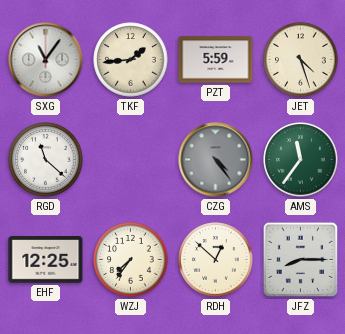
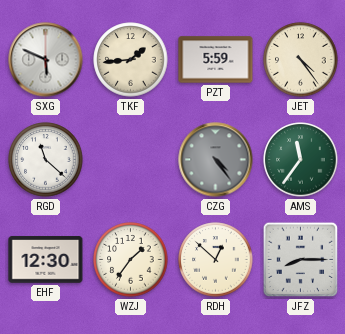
SXG: 11:06 -> 5:49 (46, 60)
JET: 4:27 -> 4:24 (301, 60)
EHF: 12:25 -> 12:30 (46, 260)
WZJ: 7:36 -> 1:36 (131, 260)
